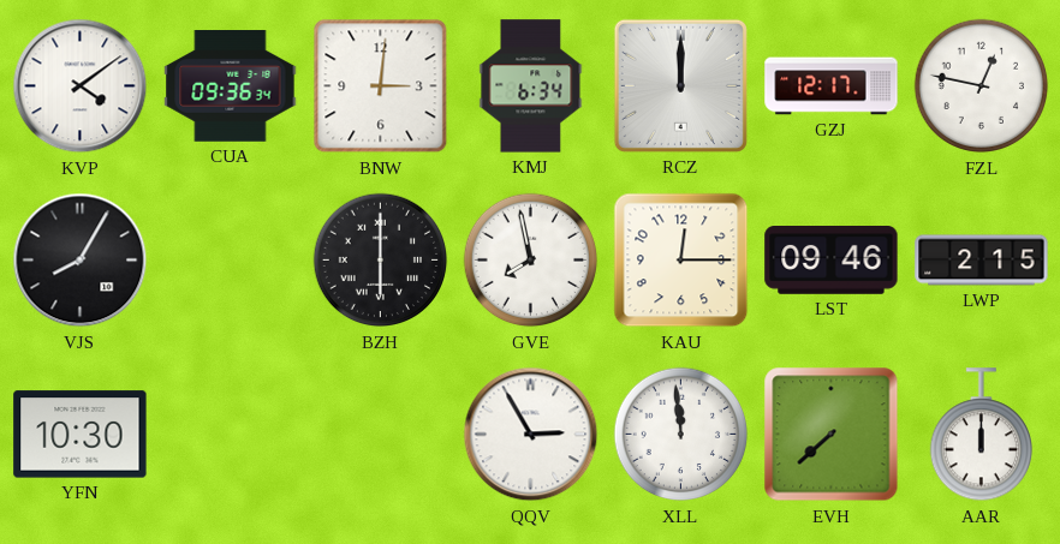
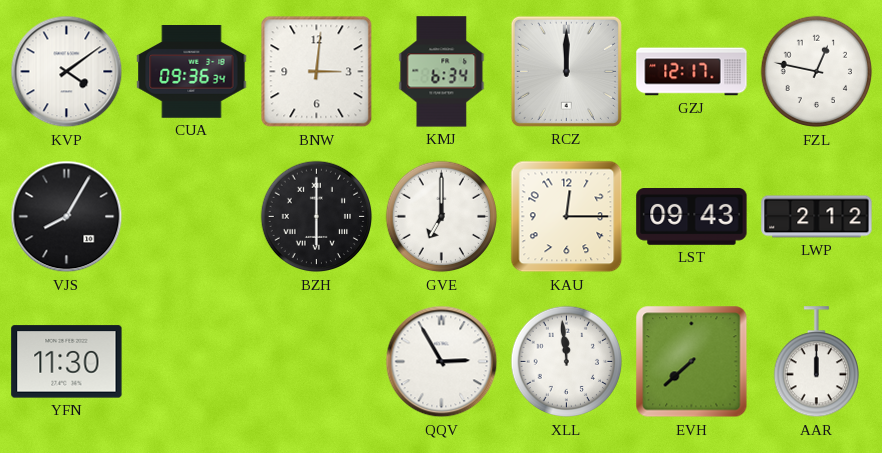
GVE: 7:58 -> 7:00 (442, 217)
LST: 09:46 -> 09:43 (692, 217)
LWP: 2:15 -> 2:12 (817, 217)
YFN: 10:30 -> 11:30 (67, 362)
